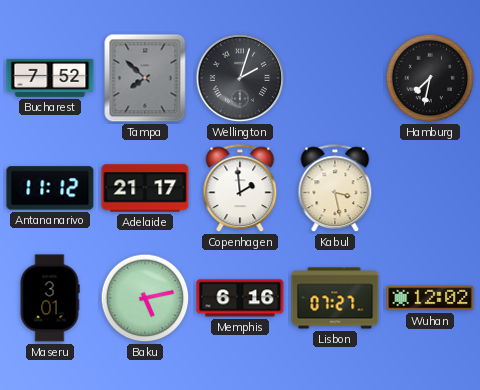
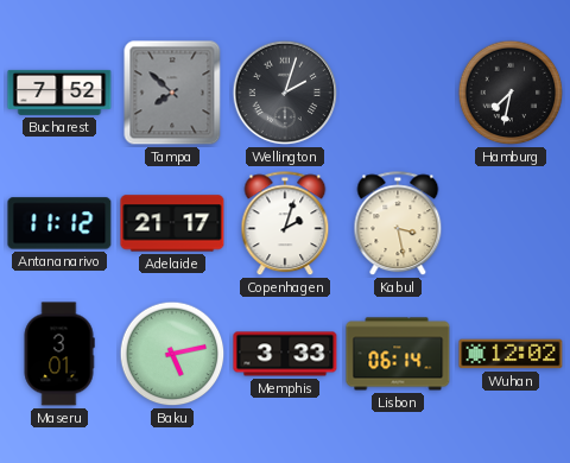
Copenhagen: 1:59 -> 2:03 (285, 224)
Memphis: 6:16 -> 3:33 (285, 354)
Lisbon: 07:27 -> 06:14 (398, 354)
